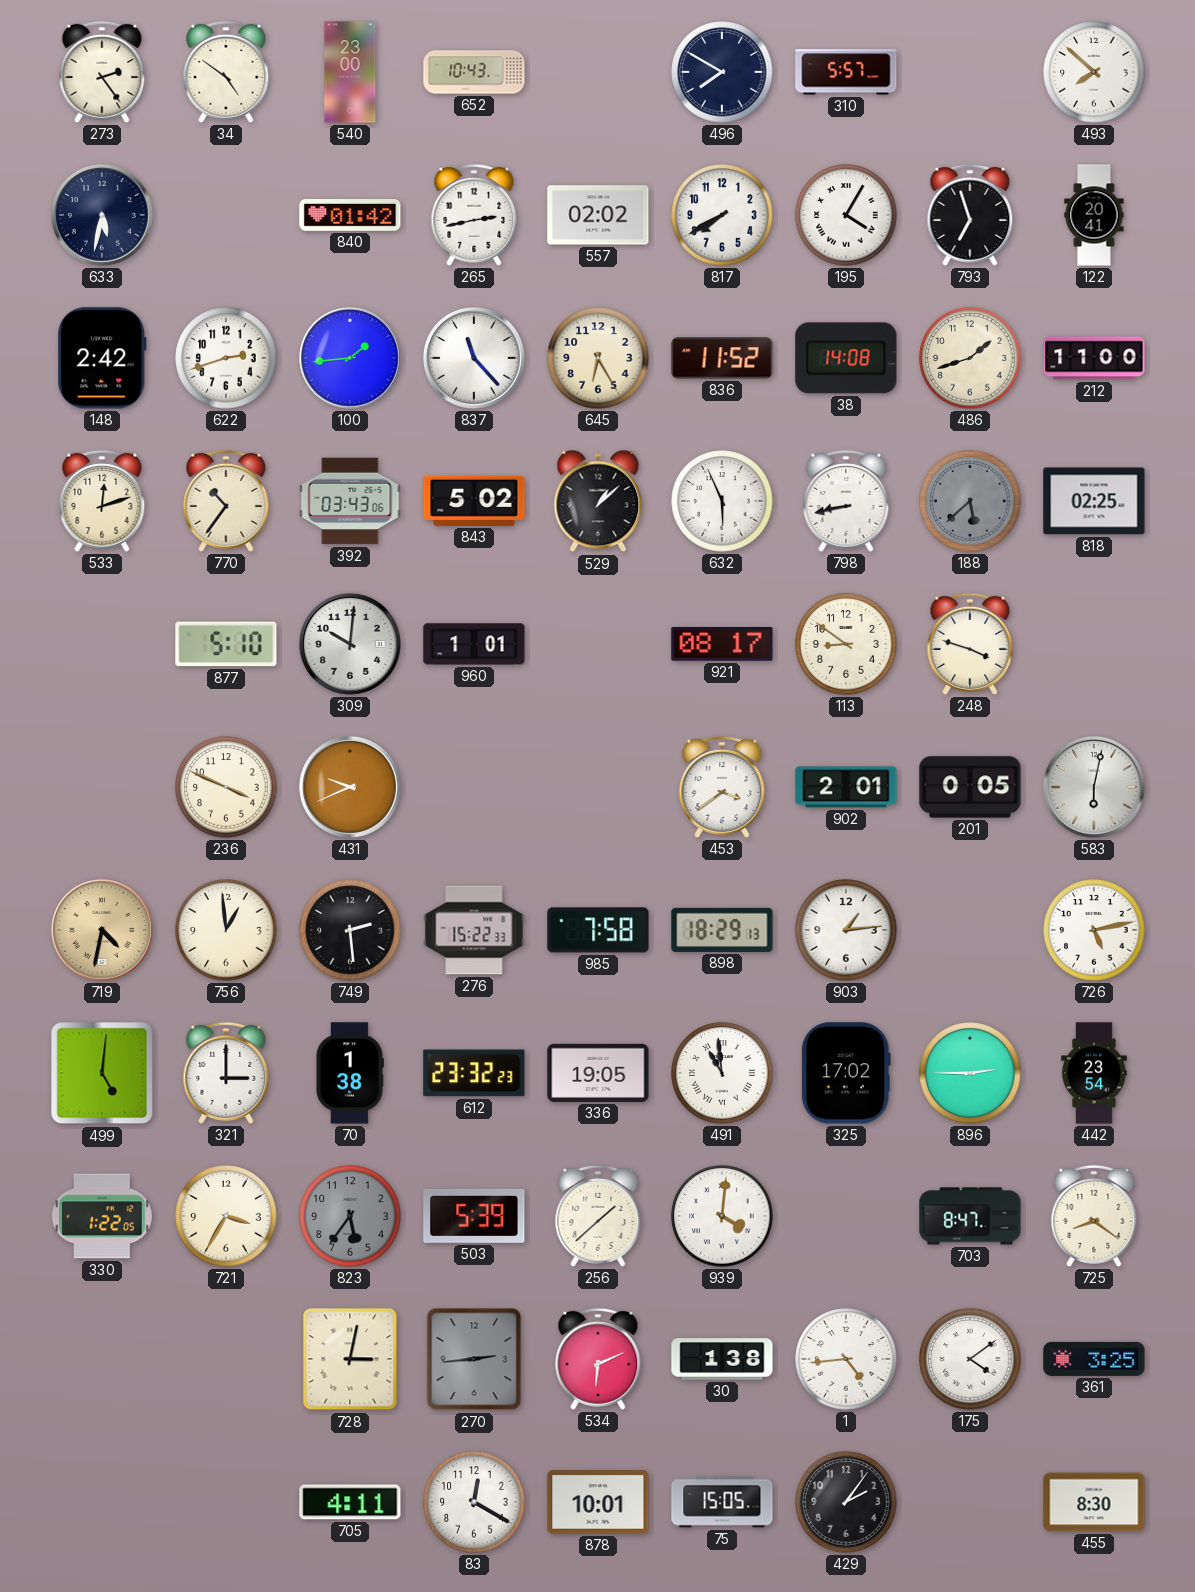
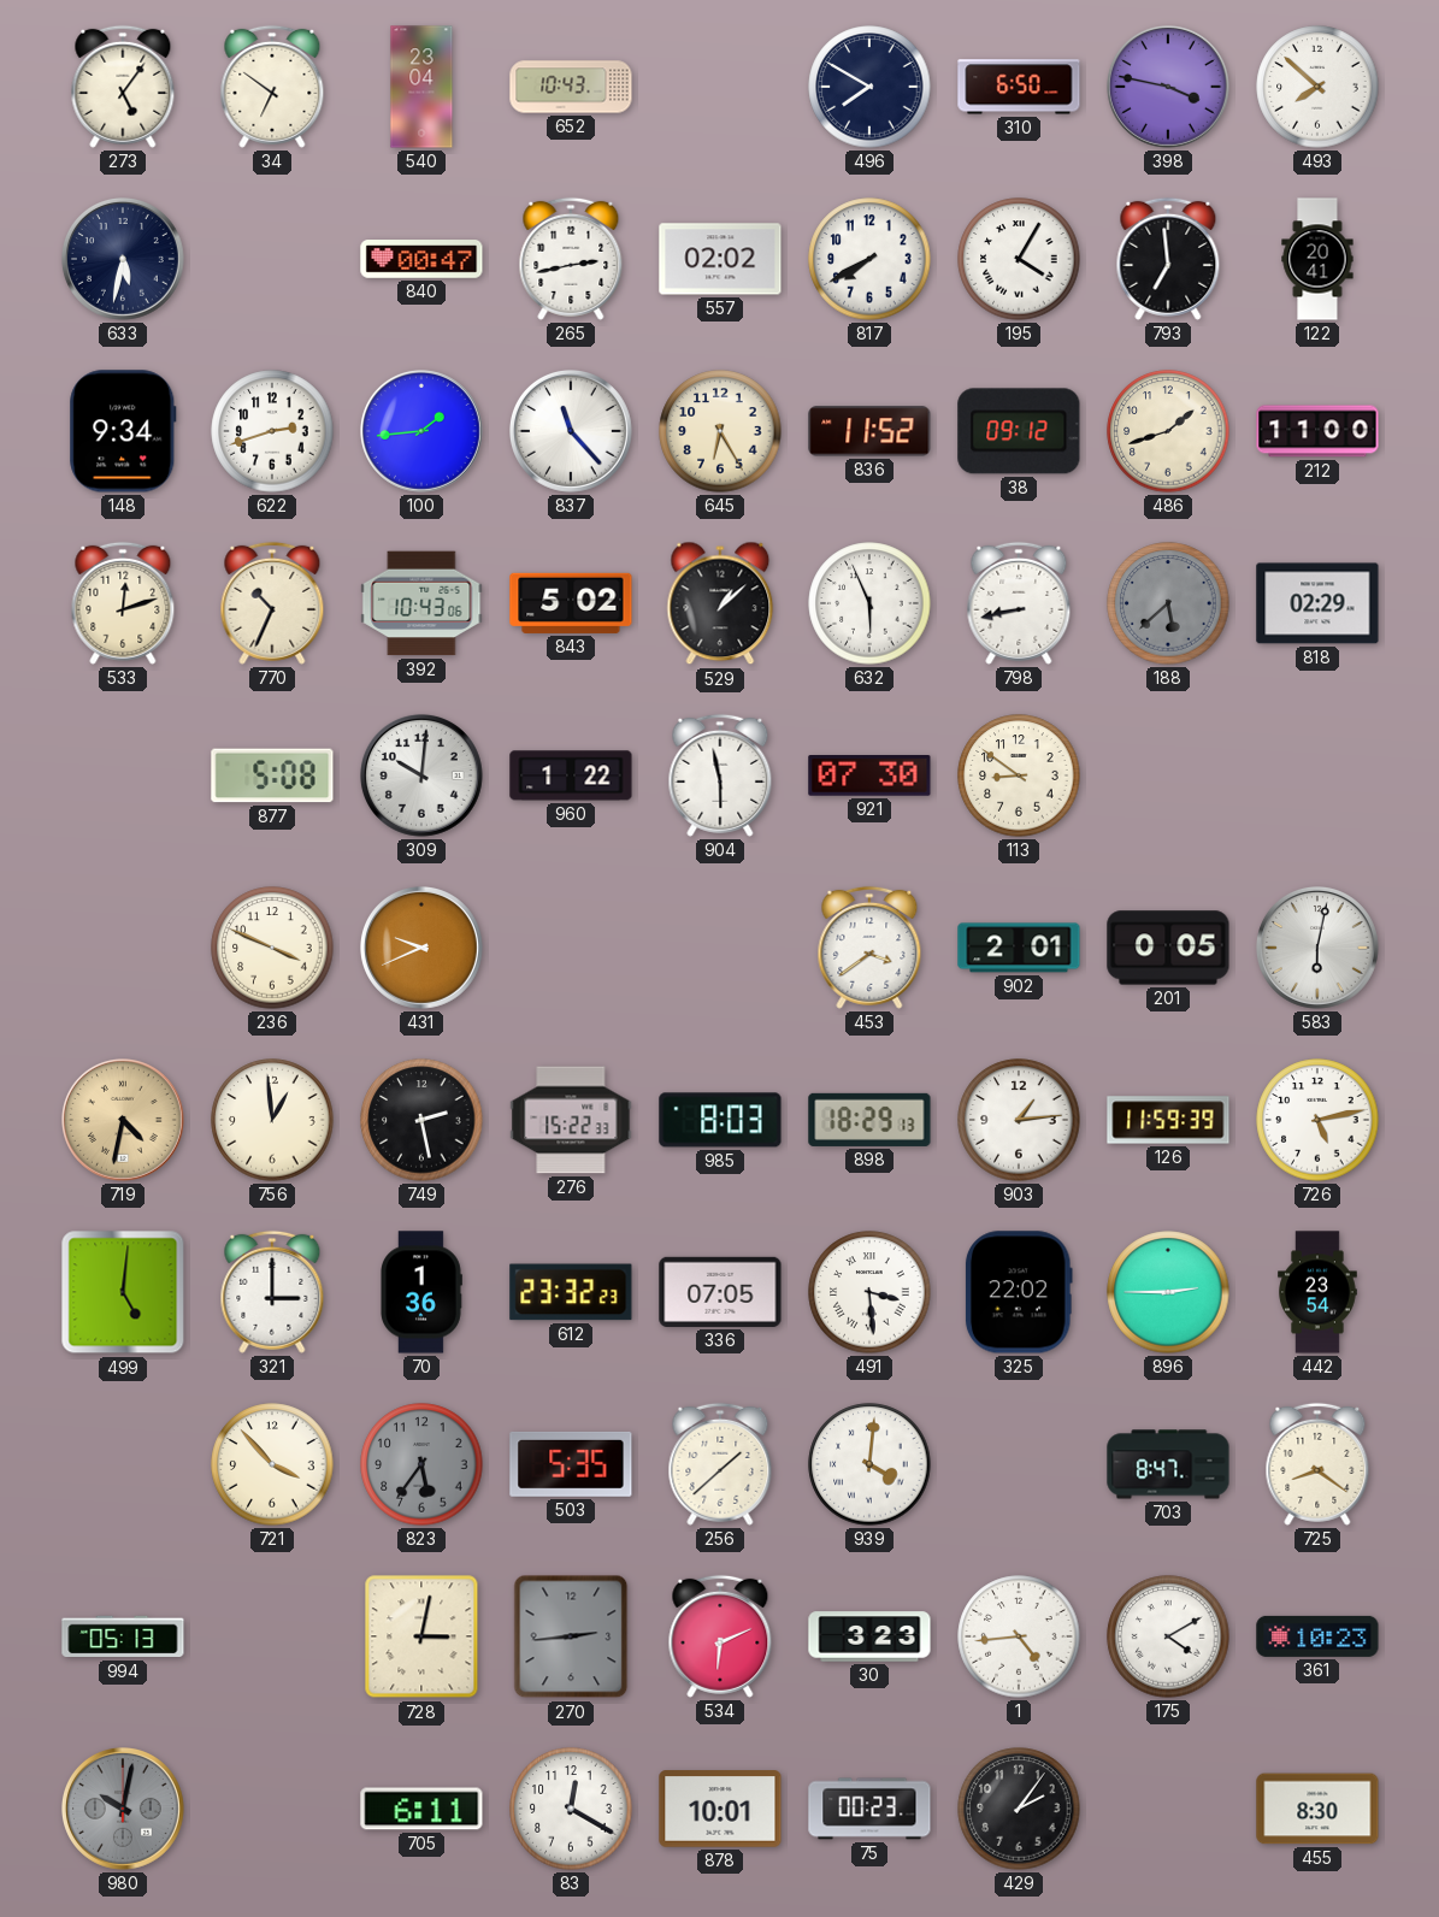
273: 2:24 -> 5:06 (123, 87)
34: 4:51 -> 6:51 (272, 87)
540: 23:00 -> 23:04 (421, 87)
310: 5:57 -> 6:50 (1019, 87)
398: none -> 3:47 (1169, 88)
840: 01:42 -> 00:47 (421, 259)
793: 6:57 -> 6:59 (1168, 259)
148: 2:42 -> 9:34 (123, 431)
38: 14:08 -> 09:12 (1019, 431)
770: 10:36 -> 10:34 (272, 603)
392: 03:43 -> 10:43 (421, 603)
818: 02:25 -> 02:29 (1317, 603)
877: 5:10 -> 5:08 (272, 775)
960: 1:01 -> 1:22 (571, 775)
904: none -> 5:58 (720, 775)
921: 08:17 -> 07:30 (869, 777)
248: 3:48 -> none (970, 644)
749: 2:29 -> 2:28 (421, 1120)
985: 7:58 -> 8:03 (720, 1120)
126: none -> 11:59 (1168, 1120)
70: 1:38 -> 1:36 (421, 1292)
336: 19:05 -> 07:05 (720, 1292)
491: 10:59 -> 3:29 (869, 1292)
325: 17:02 -> 22:02 (1019, 1292)
330: 1:22 -> none (102, 1216)
721: 3:35 -> 3:53 (272, 1464)
503: 5:39 -> 5:35 (571, 1464)
994: none -> 05:13 (123, 1636)
30: 1:38 -> 3:23 (869, 1636)
175: 4:09 -> 4:10 (1168, 1636)
361: 3:25 -> 10:23 (1317, 1636)
980: none -> 10:02 (124, 1810)
705: 4:11 -> 6:11 (421, 1809)
75: 15:05 -> 00:23 (869, 1809)
